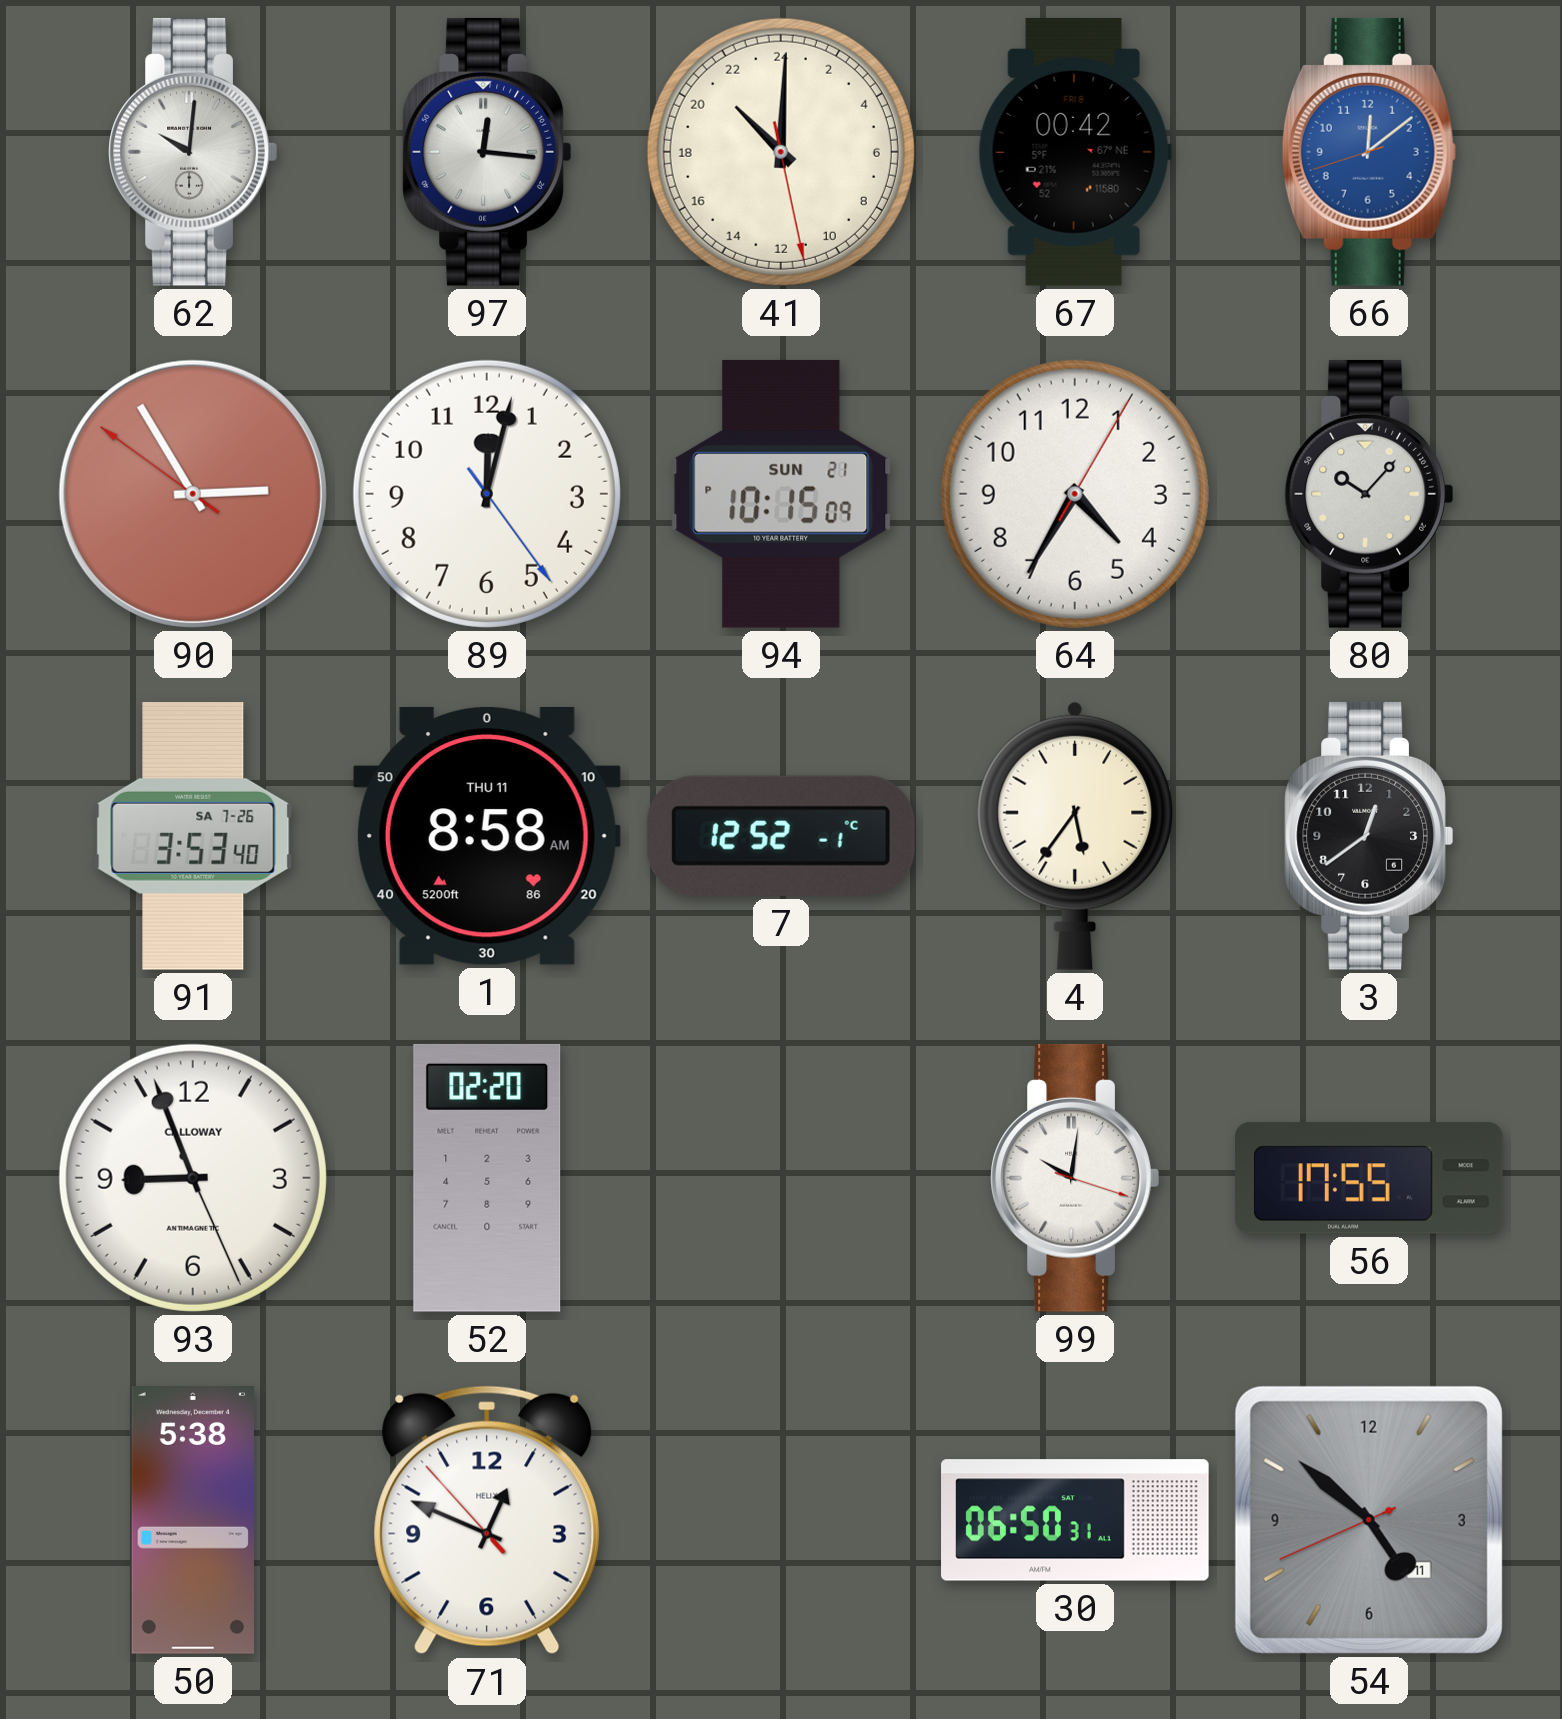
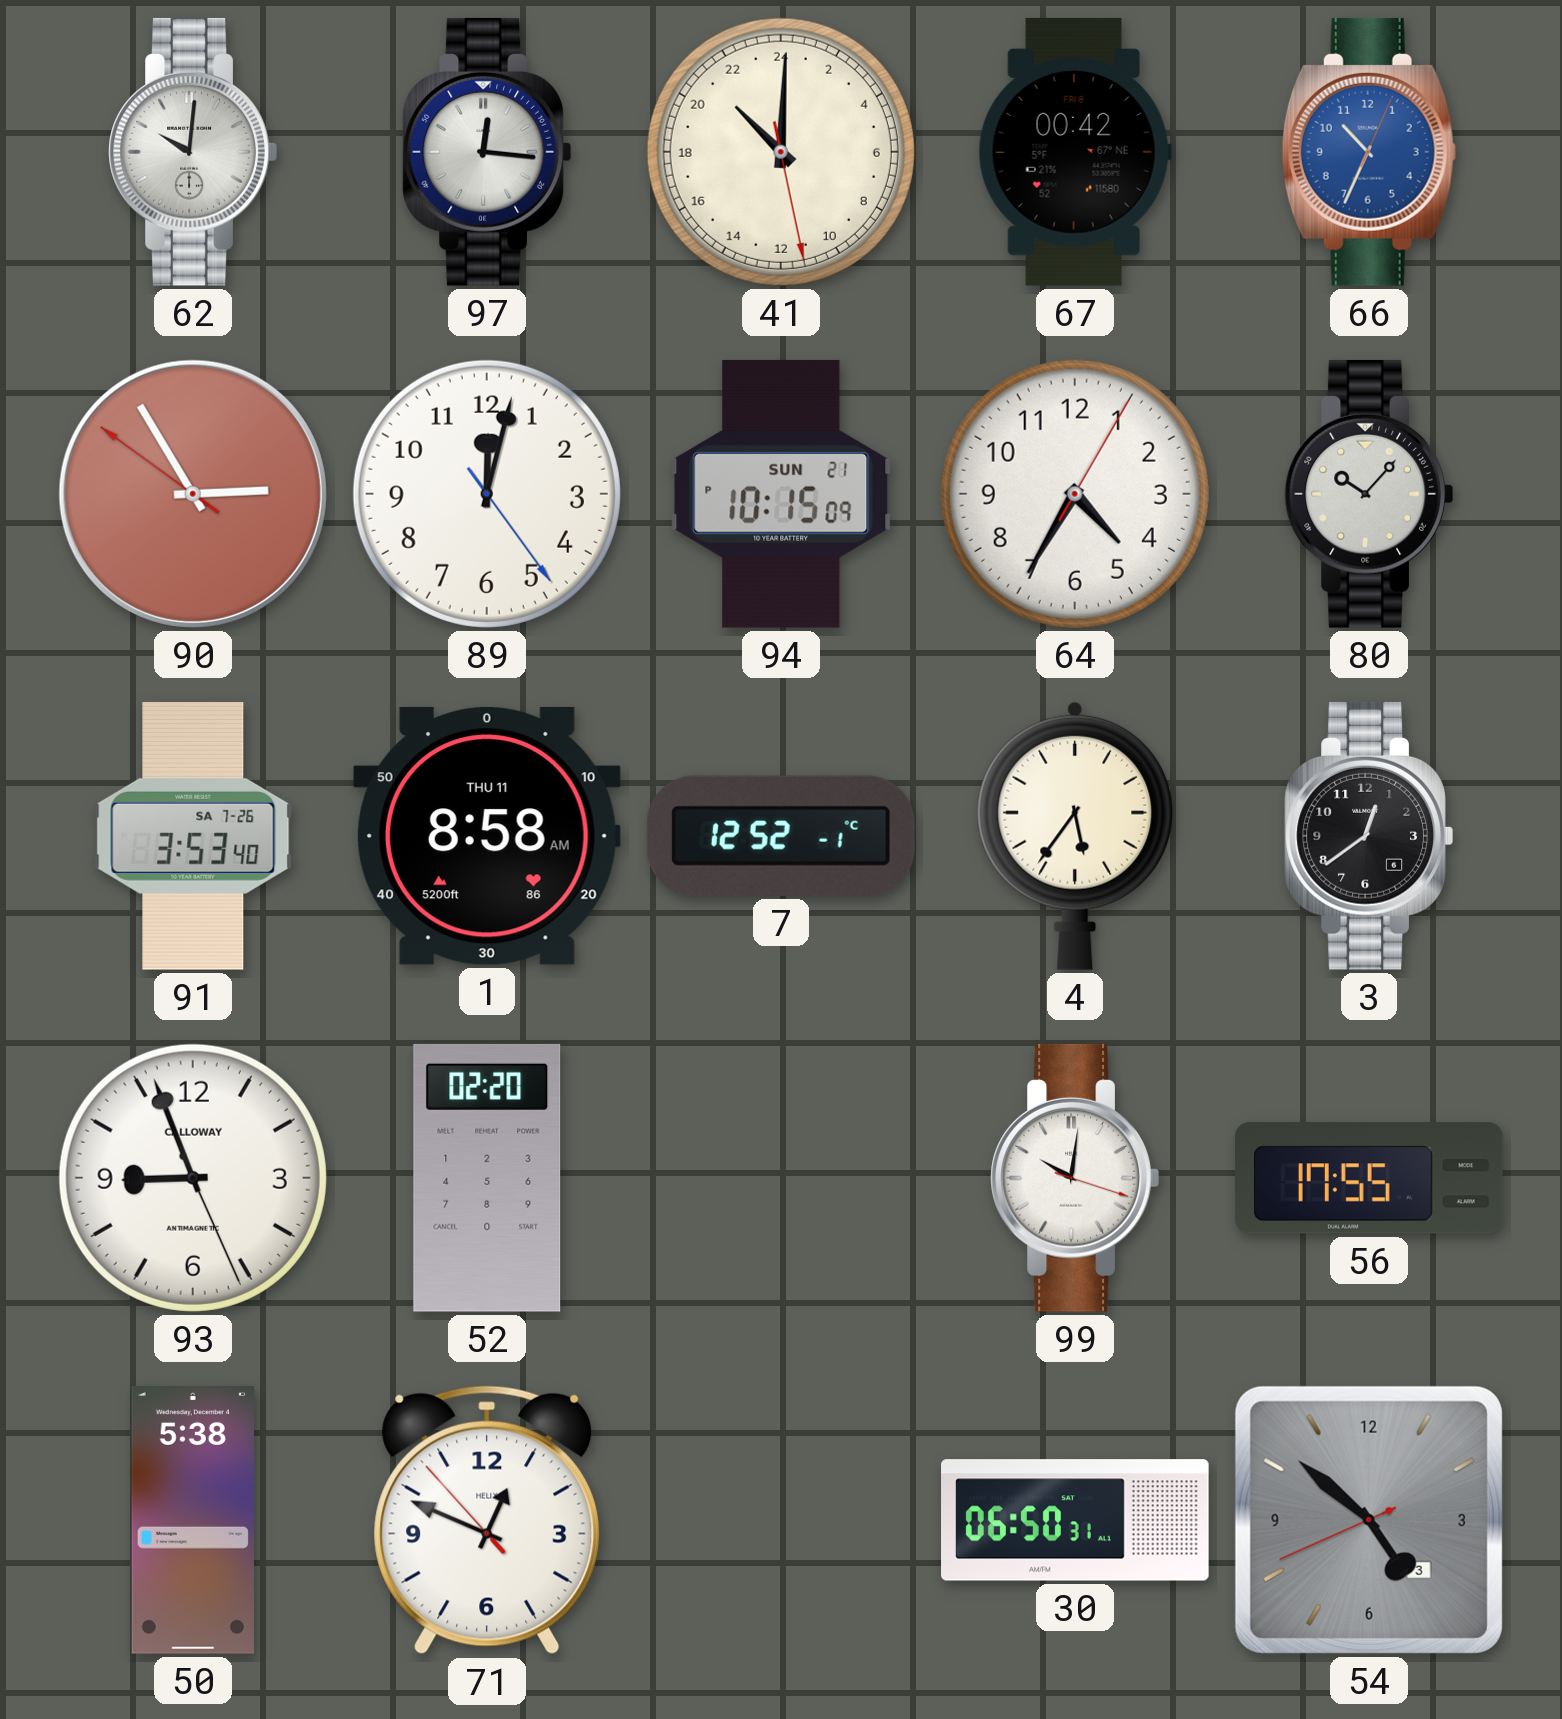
66: 12:08 -> 10:34 (1369, 152)
54 date: 11 -> 3 (1369, 1520)
